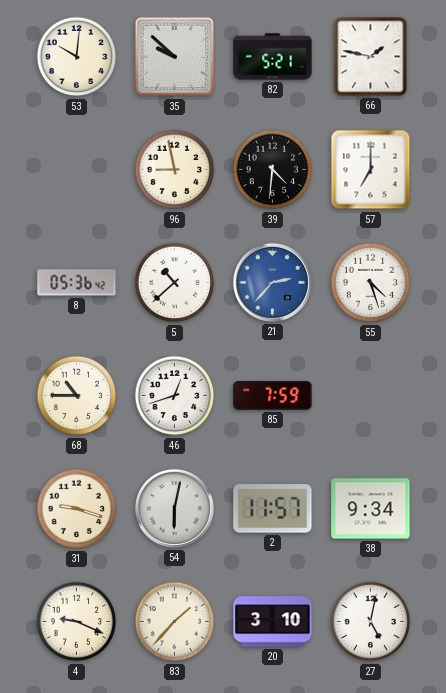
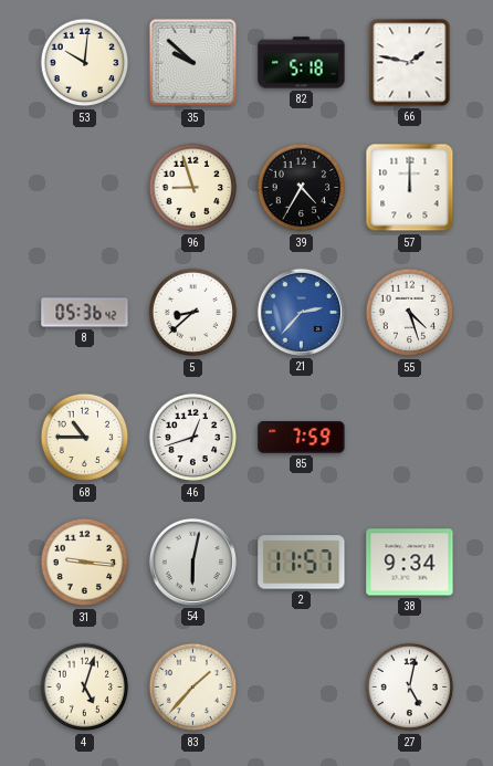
82: 5:21 -> 5:18 (302, 63)
96: 8:58 -> 8:57 (193, 188)
39: 4:31 -> 4:35 (302, 188)
57: 7:00 -> 12:00 (410, 188)
5: 10:38 -> 8:38 (193, 313)
31: 9:18 -> 9:16 (85, 563)
4: 9:19 -> 5:03 (85, 688)
20: 3:10 -> none (273, 622)
